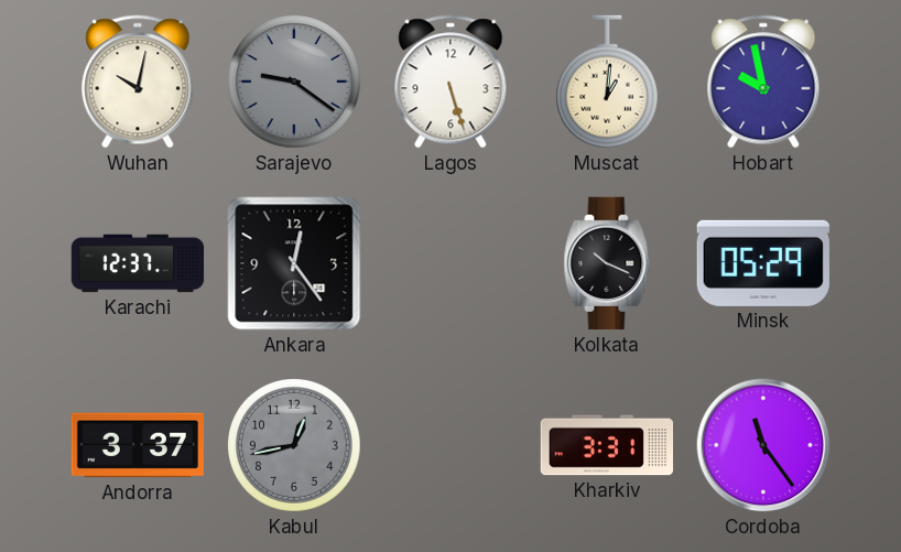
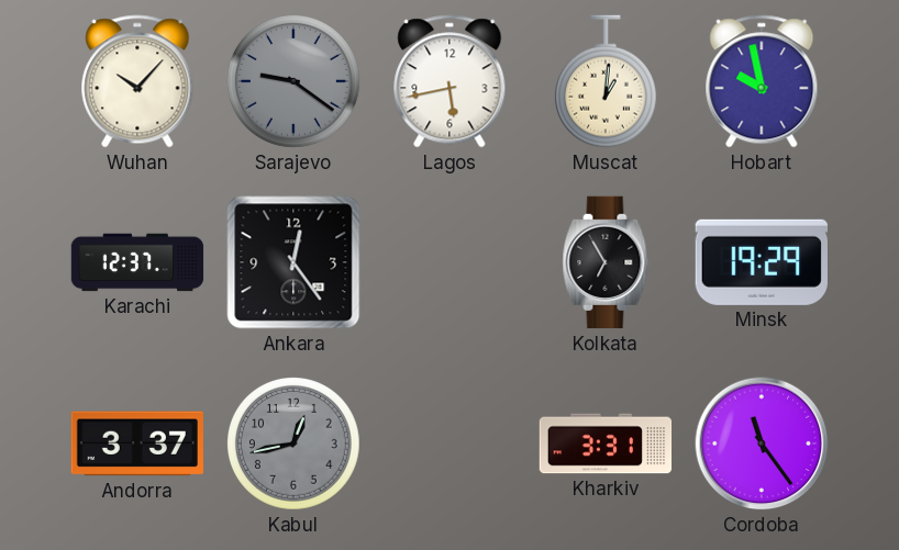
Wuhan: 10:02 -> 10:07 (137, 81)
Lagos: 5:27 -> 5:43 (449, 81)
Kolkata: 10:19 -> 6:55 (606, 262)
Minsk: 05:29 -> 19:29 (762, 262)
